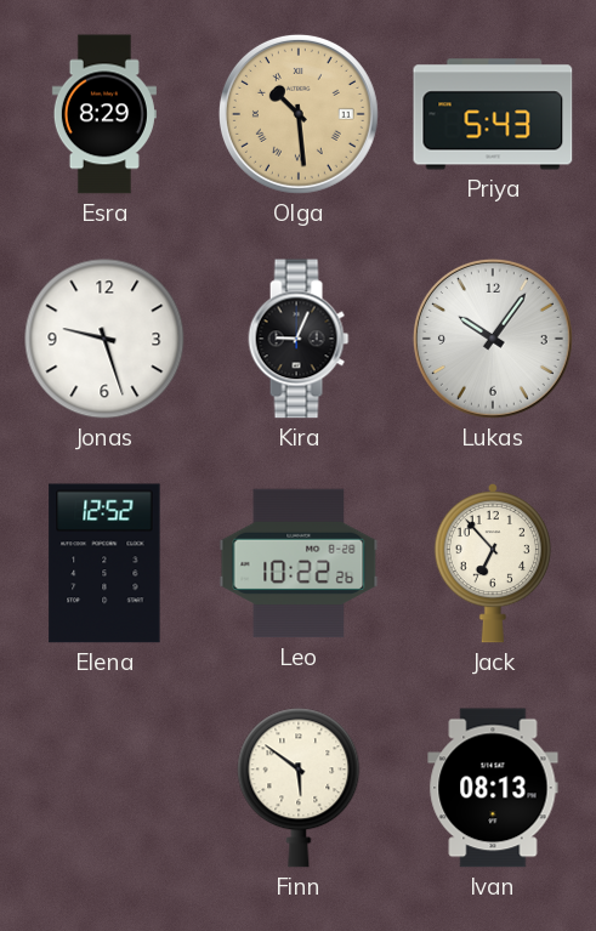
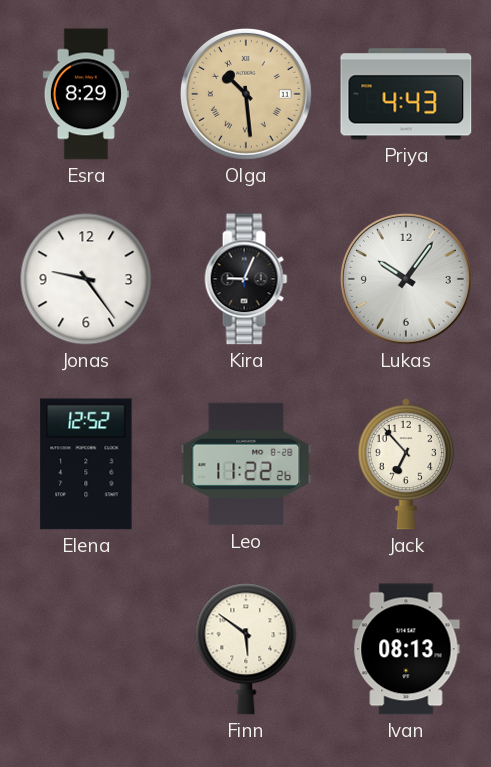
Priya: 5:43 -> 4:43 (406, 94)
Jonas: 9:27 -> 9:24 (86, 279)
Leo: 10:22 -> 11:22 (246, 464)
